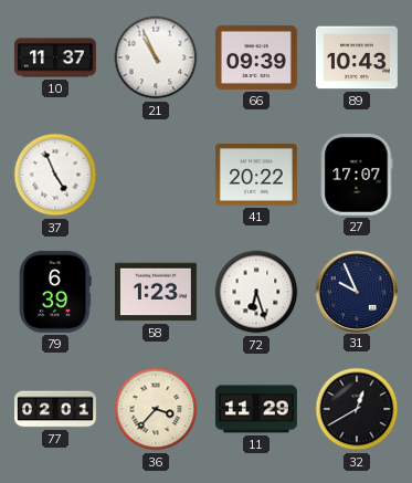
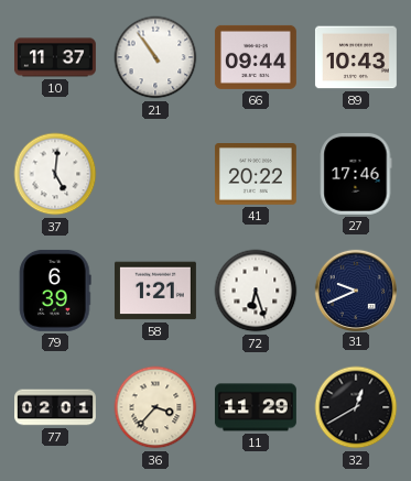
21: 10:56 -> 10:54 (155, 57)
66: 09:39 -> 09:44 (256, 57)
37: 4:56 -> 5:01 (55, 174)
27: 17:07 -> 17:46 (356, 174)
58: 1:23 -> 1:21 (155, 291)
31: 9:56 -> 9:41 (355, 289)
